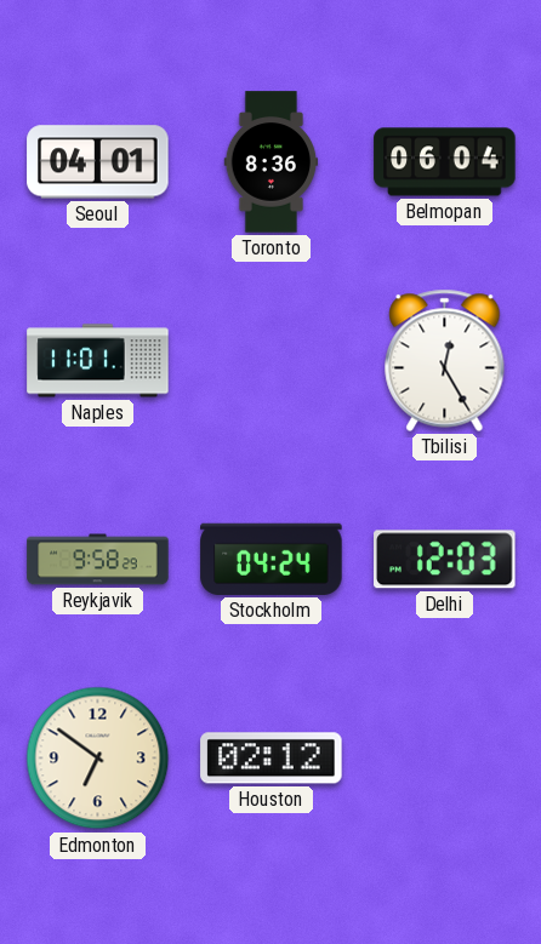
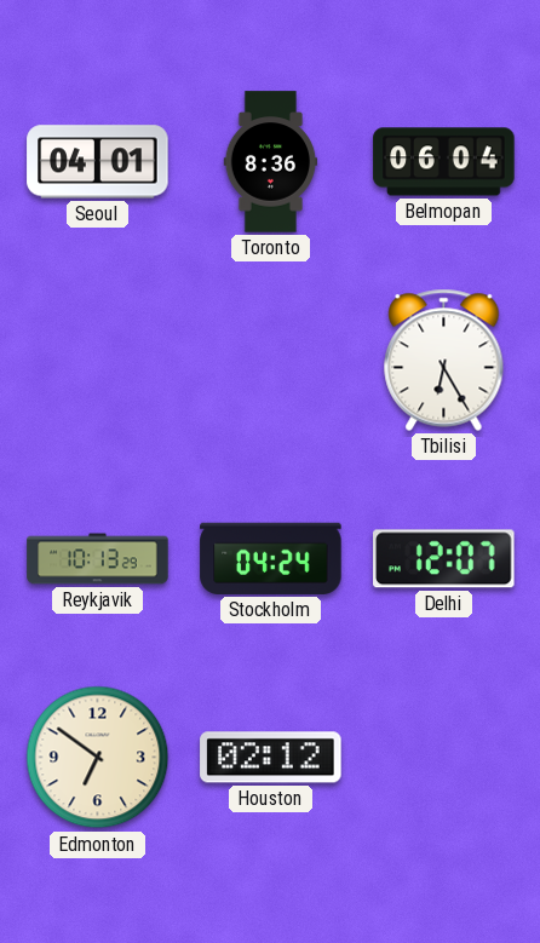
Naples: 11:01 -> none (98, 361)
Tbilisi: 12:25 -> 6:25 (444, 360)
Reykjavik: 9:58 -> 10:13 (98, 559)
Delhi: 12:03 -> 12:07 (444, 559)
